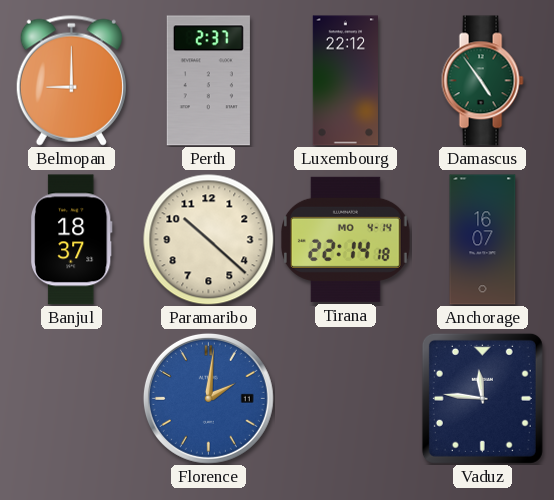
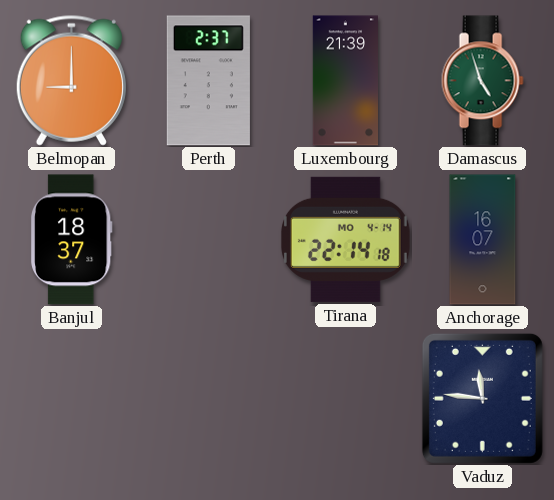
Luxembourg: 22:12 -> 21:39 (346, 81)
Damascus: 4:54 -> 4:57 (482, 81)
Paramaribo: 10:22 -> none (209, 240)
Florence: 2:01 -> none (208, 398)
